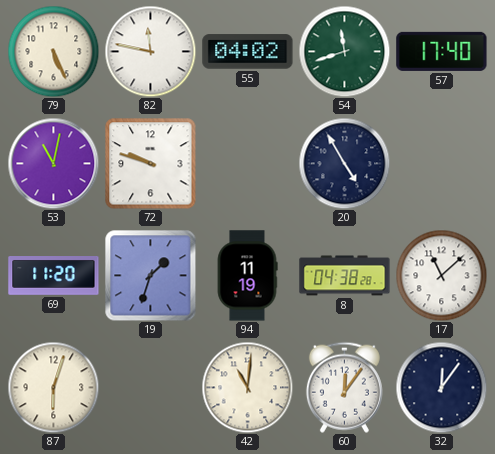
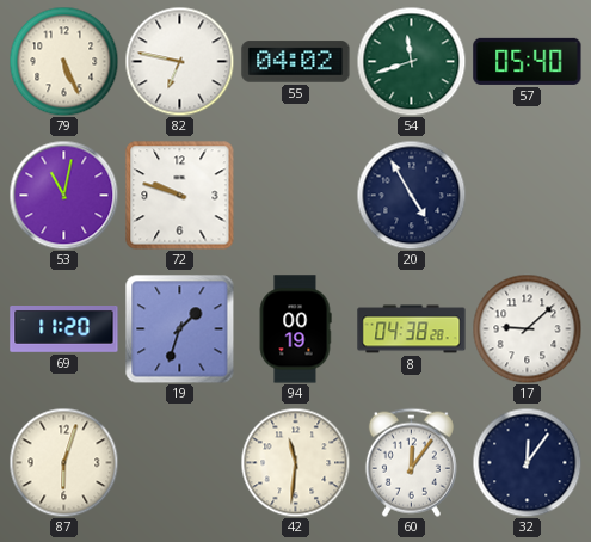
82: 11:47 -> 6:47 (179, 61)
57: 17:40 -> 05:40 (528, 61)
94: 11:19 -> 00:19 (295, 329)
17: 11:08 -> 9:08 (527, 328)
42: 11:01 -> 11:31 (295, 462)
